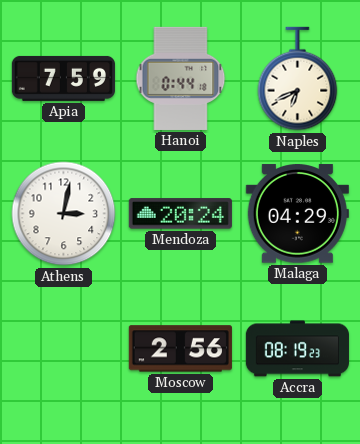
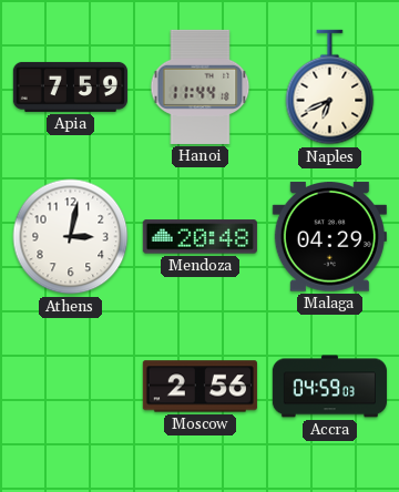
Hanoi: 0:44 -> 11:44 (201, 86)
Mendoza: 20:24 -> 20:48 (199, 237)
Accra: 08:19 -> 04:59 (329, 387)
